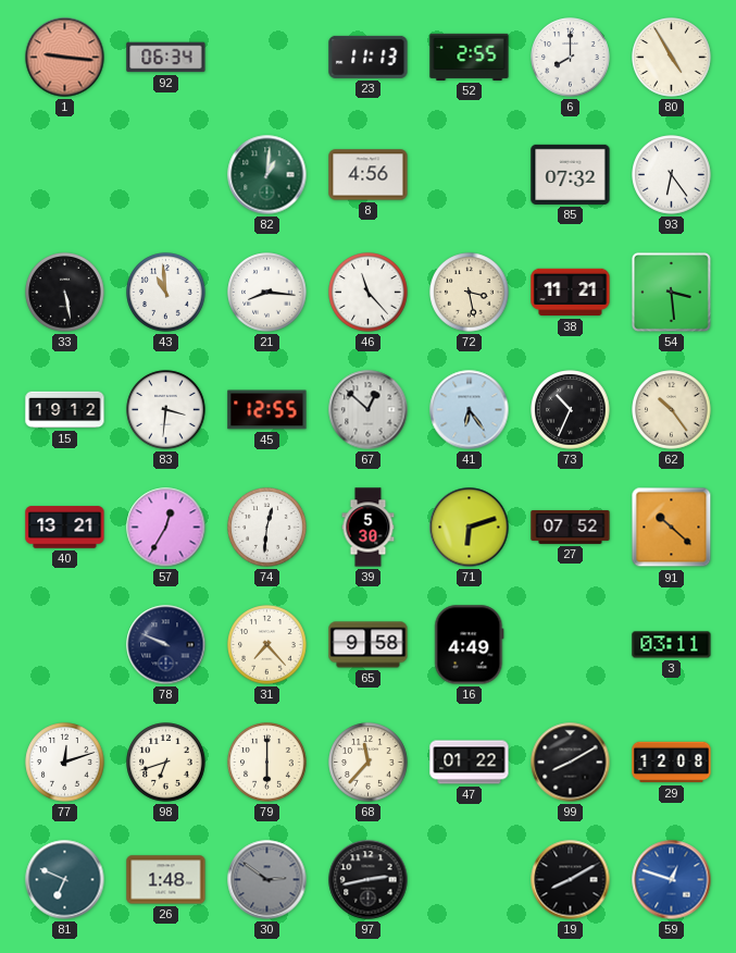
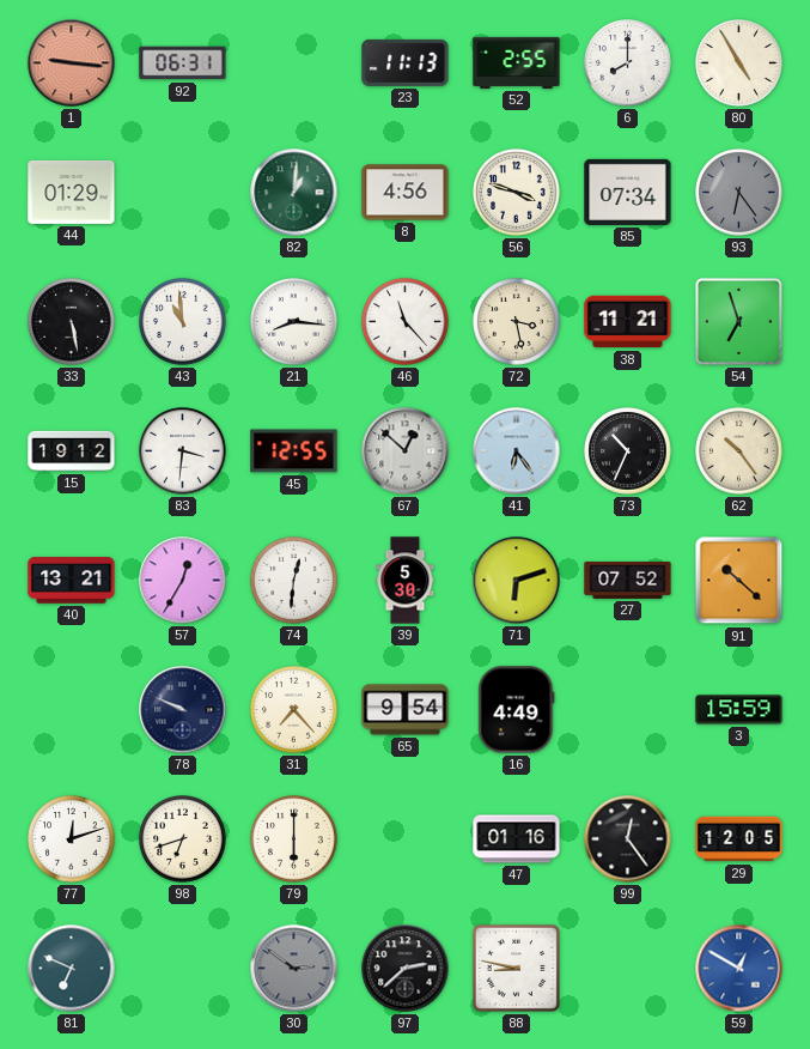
92: 06:34 -> 06:31 (183, 63)
44: none -> 01:29 (72, 192)
56: none -> 3:48 (517, 193)
85: 07:32 -> 07:34 (628, 192)
93 dial: white -> grey (739, 193)
54: 3:29 -> 6:57 (738, 321)
65: 9:58 -> 9:54 (406, 710)
3: 03:11 -> 15:59 (739, 710)
68: 11:37 -> none (369, 763)
47: 01:22 -> 01:16 (517, 839)
99: 8:10 -> 12:24 (628, 839)
29: 12:08 -> 12:05 (739, 839)
26: 1:48 -> none (166, 880)
97: 2:43 -> 2:38 (406, 969)
88: none -> 8:47 (516, 968)
19: 8:10 -> none (571, 880)
59: 12:48 -> 12:50 (739, 969)
